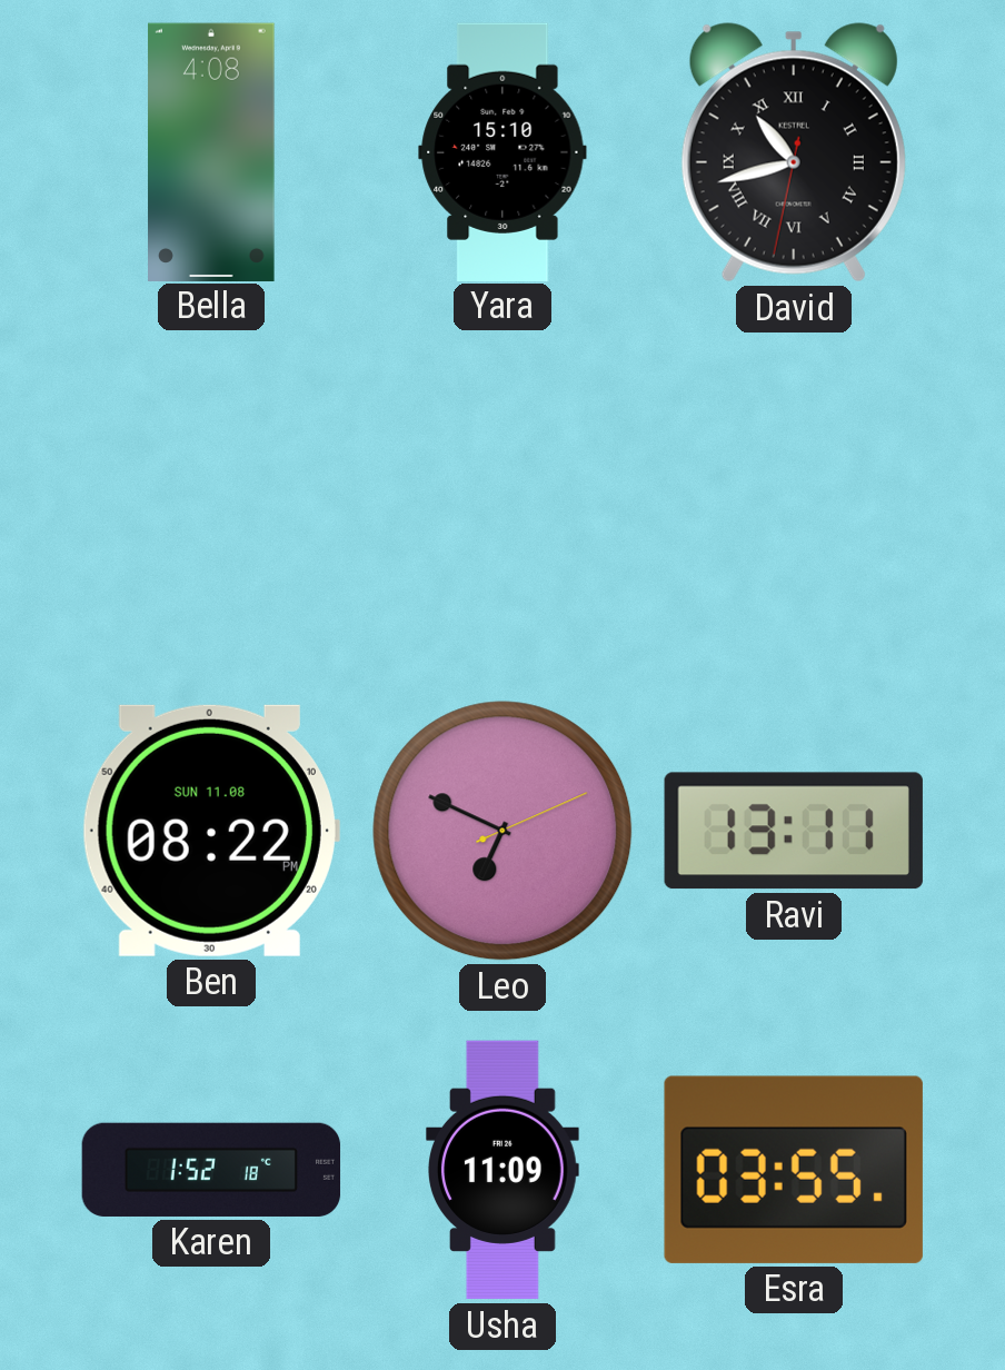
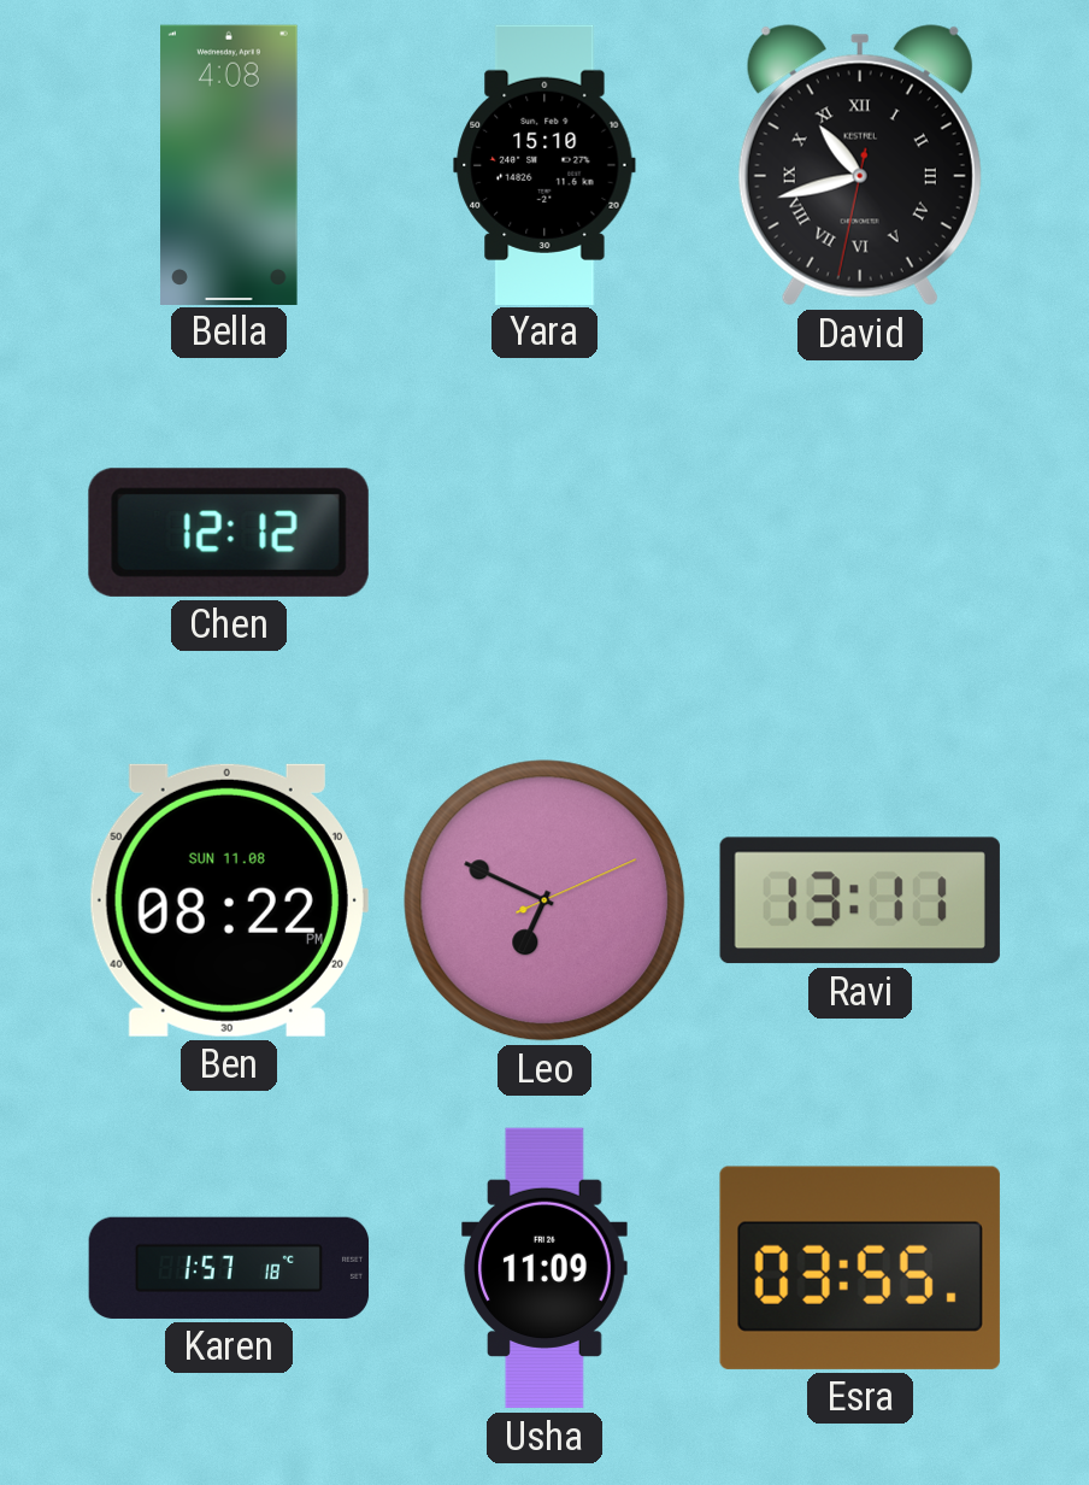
Chen: none -> 12:12 (229, 533)
Karen: 1:52 -> 1:57 (229, 1268)
